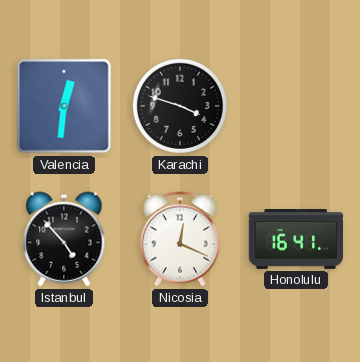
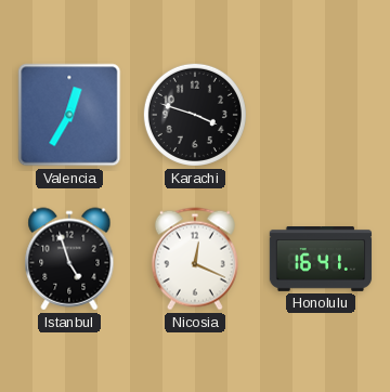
Valencia: 12:31 -> 12:35 (69, 115)
Istanbul: 4:53 -> 4:57 (69, 259)
